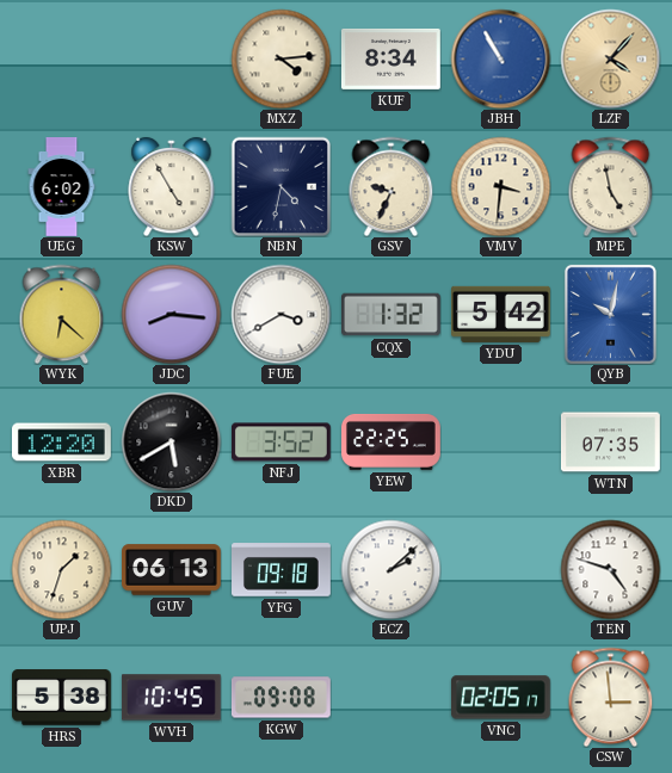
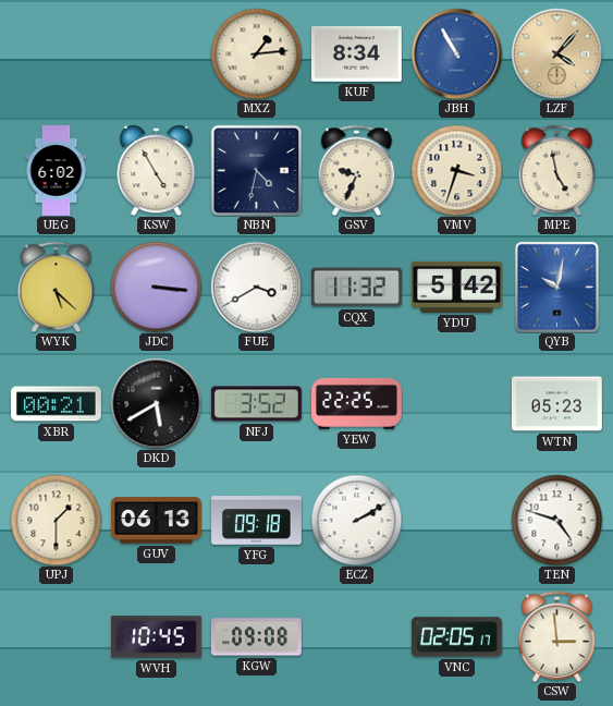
MXZ: 4:14 -> 1:14 (256, 53)
VMV: 3:31 -> 3:33 (456, 170)
WYK: 6:22 -> 5:22 (57, 287)
JDC: 8:16 -> 3:16 (156, 287)
CQX: 1:32 -> 11:32 (357, 288)
XBR: 12:20 -> 00:21 (57, 404)
WTN: 07:35 -> 05:23 (556, 404)
UPJ: 1:33 -> 1:30 (56, 520)
ECZ: 2:08 -> 2:10 (356, 520)
HRS: 5:38 -> none (62, 698)
